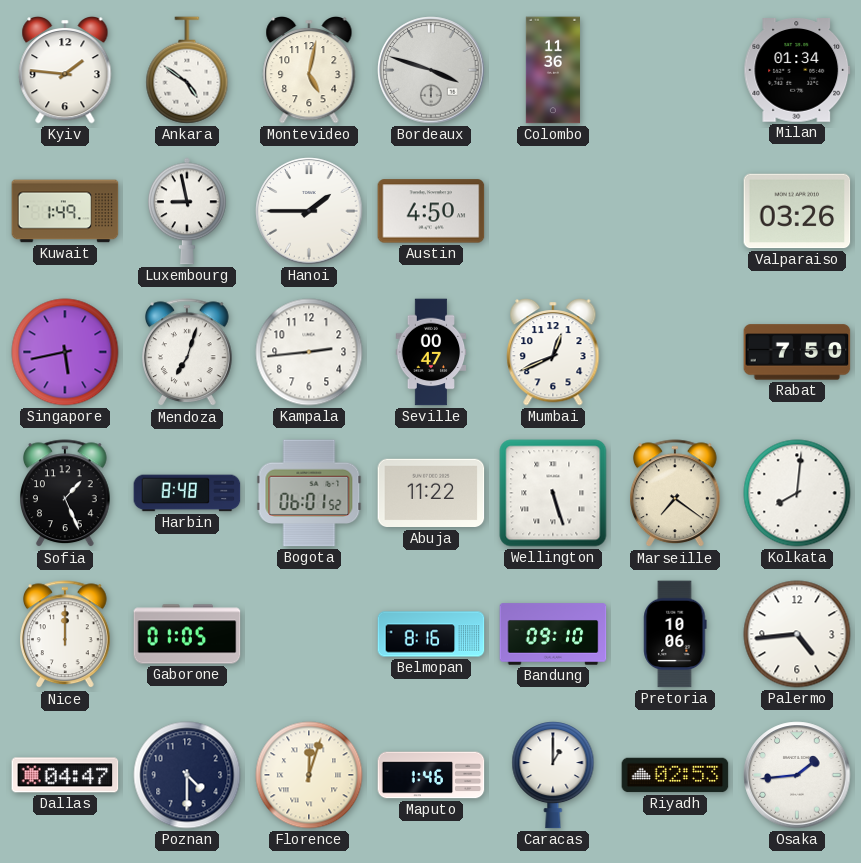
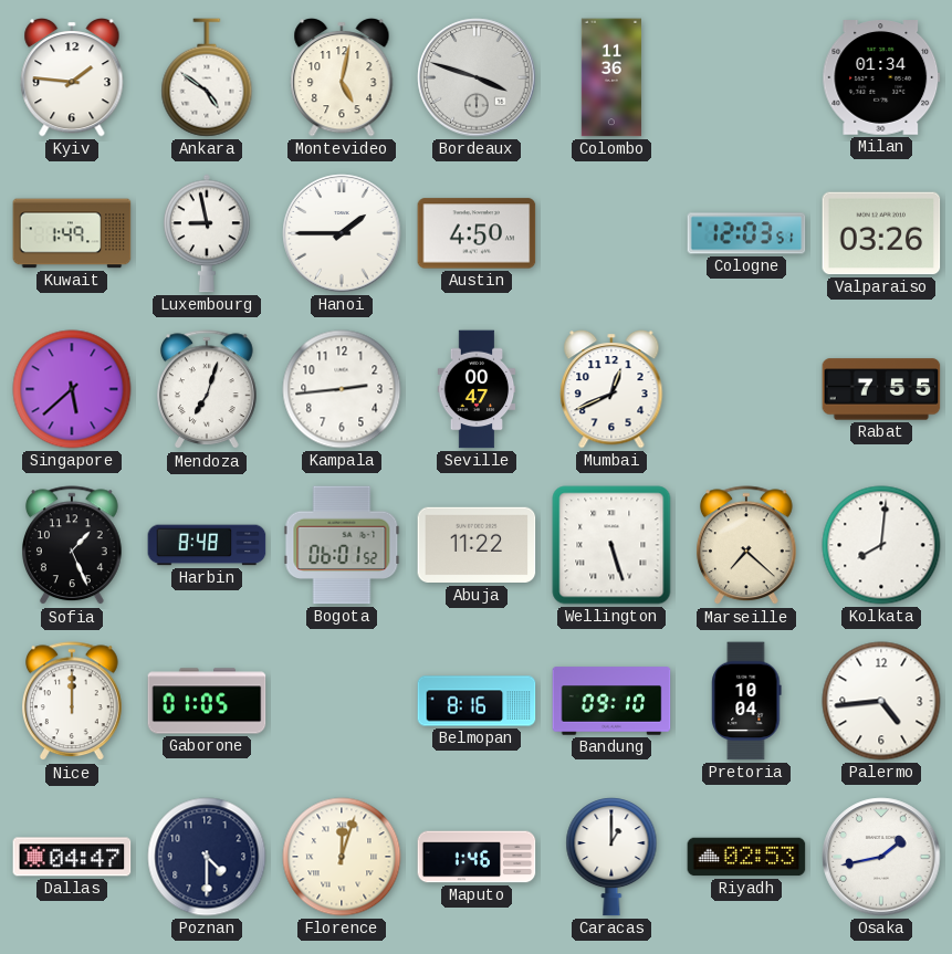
Cologne: none -> 12:03 (746, 233)
Singapore: 5:43 -> 5:38 (72, 389)
Rabat: 7:50 -> 7:55 (881, 389)
Marseille: 7:21 -> 7:22 (747, 546)
Pretoria: 10:06 -> 10:04 (746, 701)
Osaka: 1:44 -> 1:43 (881, 857)
